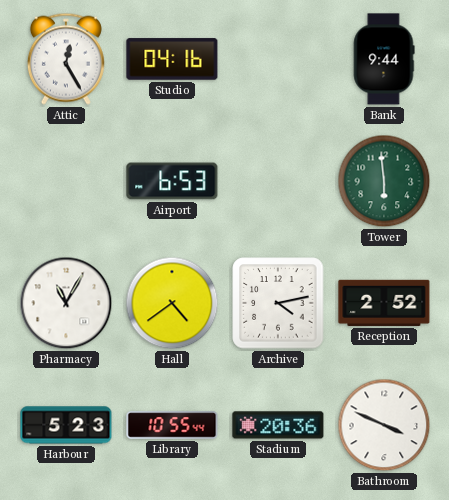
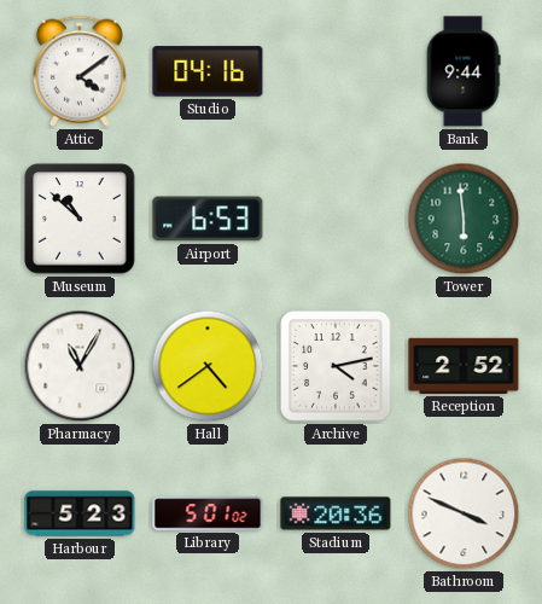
Attic: 12:25 -> 4:09 (80, 71)
Museum: none -> 10:52 (80, 219)
Library: 10:55 -> 5:01 (208, 513)
